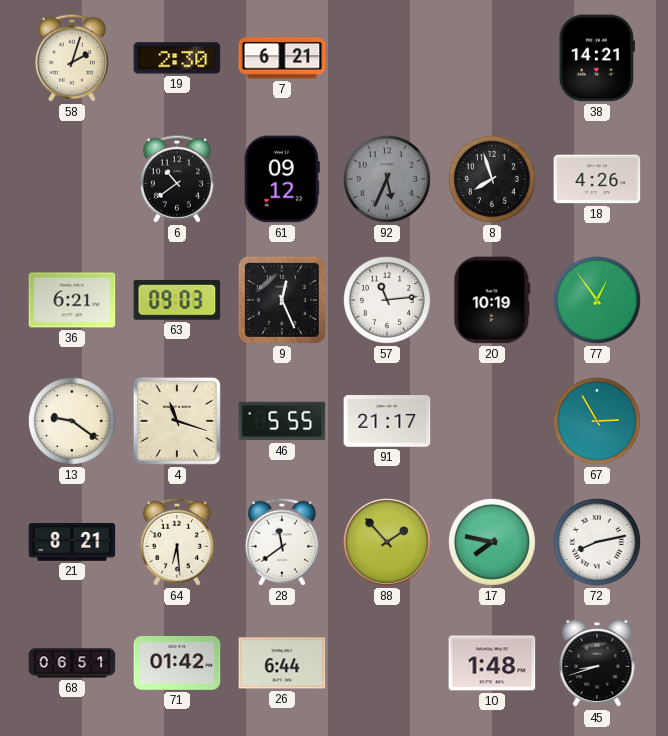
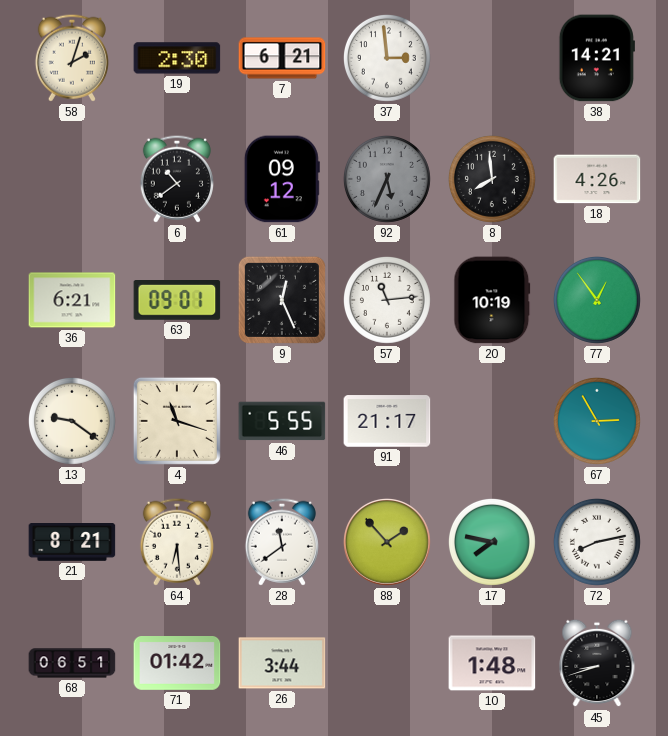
37: none -> 2:59 (387, 58)
8: 7:57 -> 7:59 (492, 179)
63: 09:03 -> 09:01 (177, 301)
26: 6:44 -> 3:44 (282, 663)
